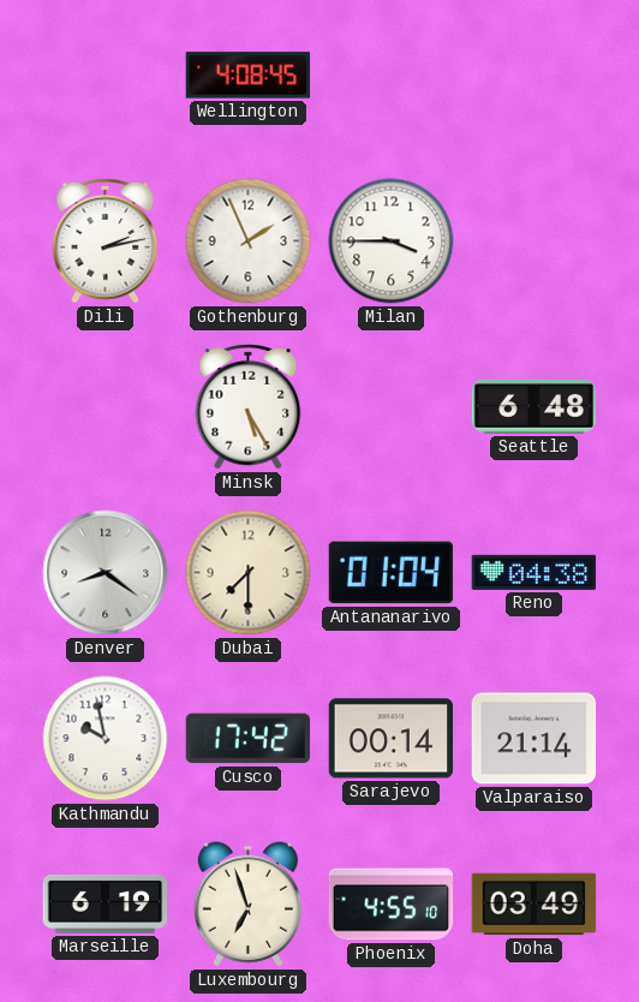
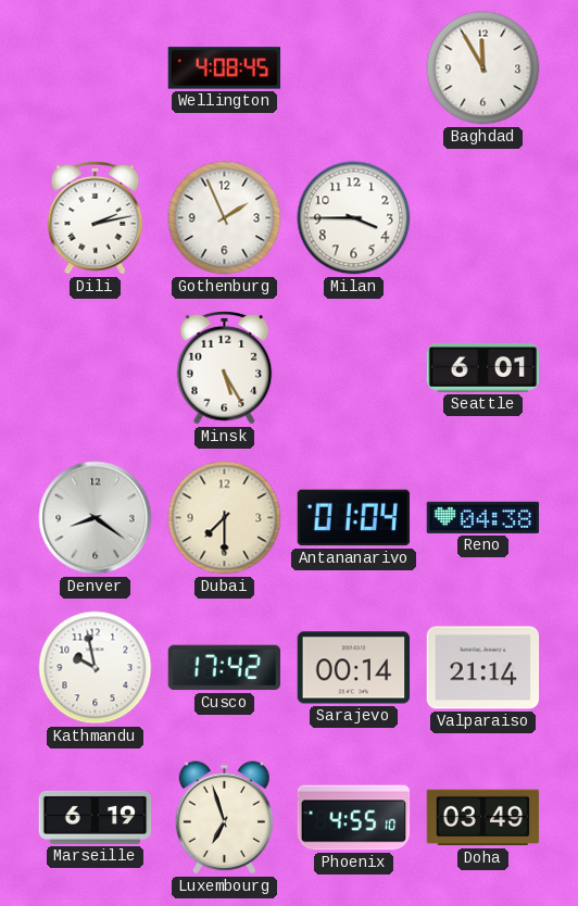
Baghdad: none -> 11:55 (483, 68)
Seattle: 6:48 -> 6:01 (483, 368)
